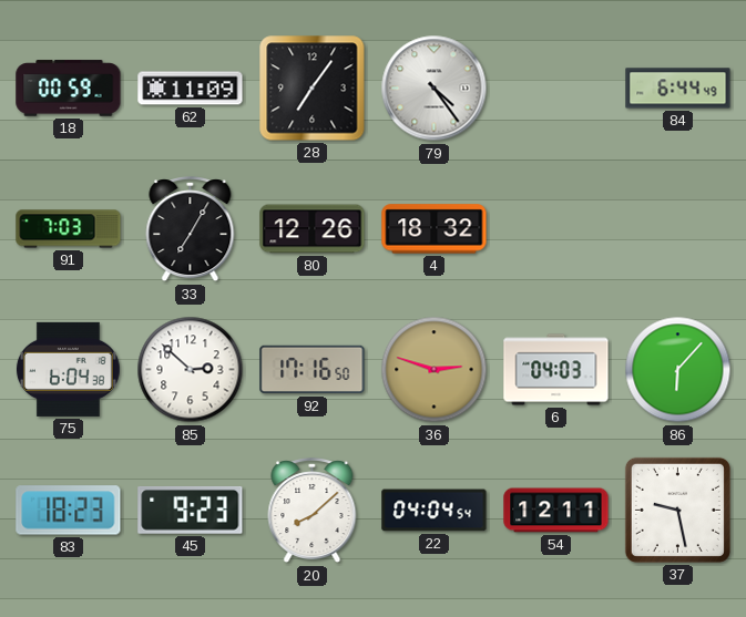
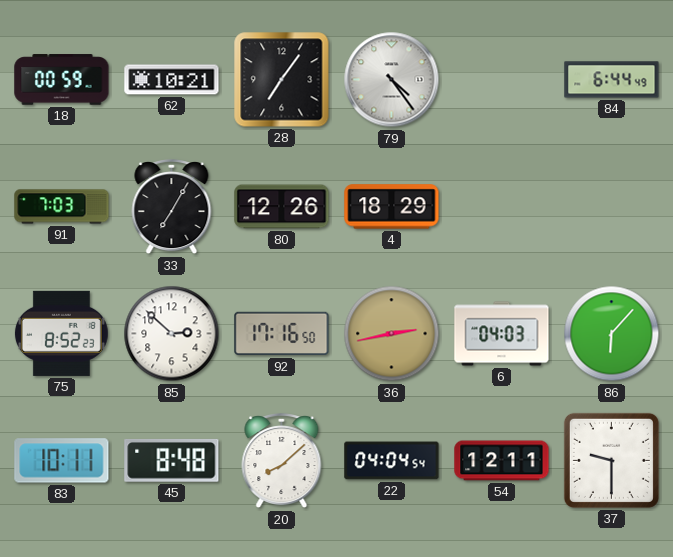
62: 11:09 -> 10:21 (172, 80)
4: 18:32 -> 18:29 (392, 207)
75: 6:04 -> 8:52 (61, 333)
36: 2:48 -> 2:43 (392, 334)
83: 18:23 -> 10:11 (62, 461)
45: 9:23 -> 8:48 (172, 460)
37: 9:28 -> 9:30 (611, 460)
